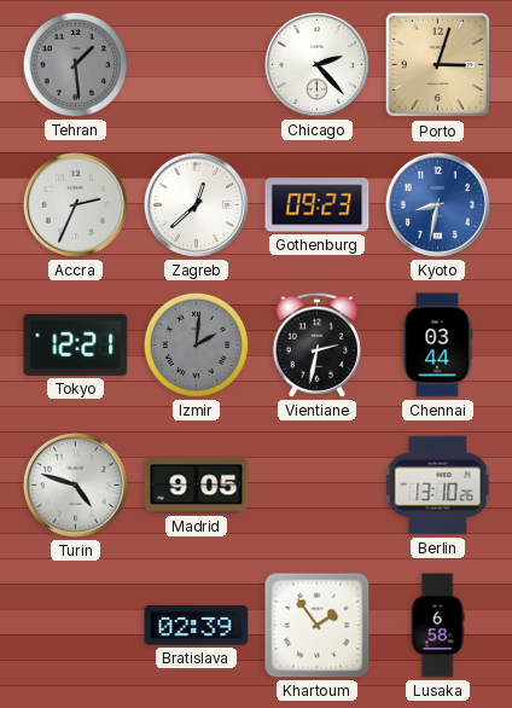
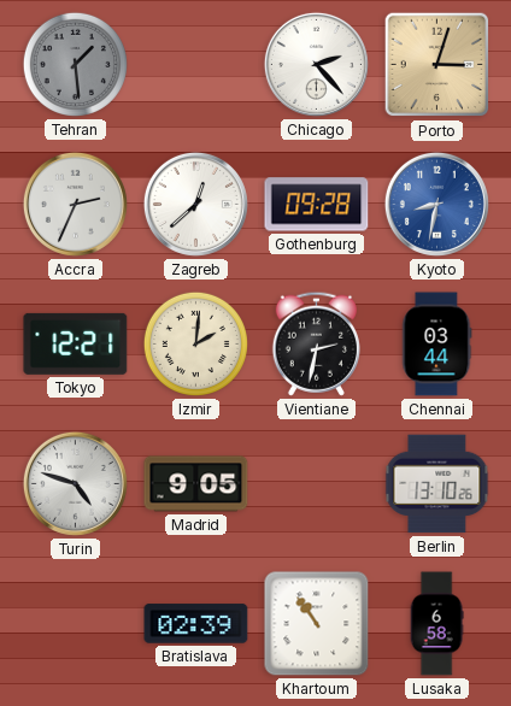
Gothenburg: 09:23 -> 09:28 (317, 205)
Izmir dial: grey -> cream (195, 343)
Khartoum: 1:54 -> 10:54 (317, 624)
